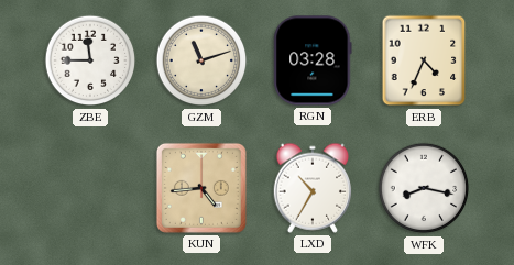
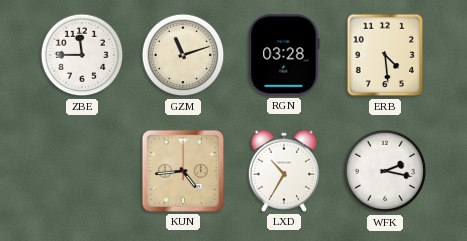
ERB: 4:34 -> 4:29 (385, 55)
WFK: 8:17 -> 2:17 (385, 171)
